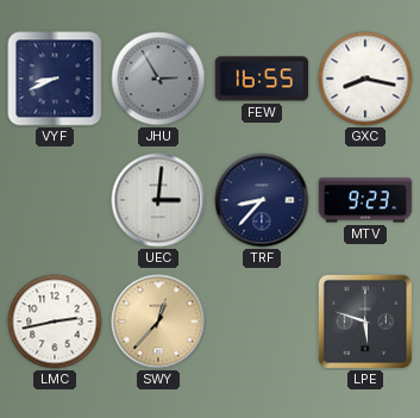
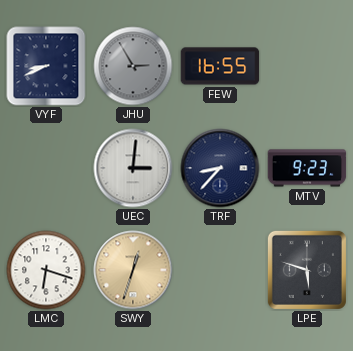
GXC: 8:17 -> none (365, 79)
LMC: 2:43 -> 6:18 (46, 270)
SWY: 12:37 -> 12:33 (133, 270)
